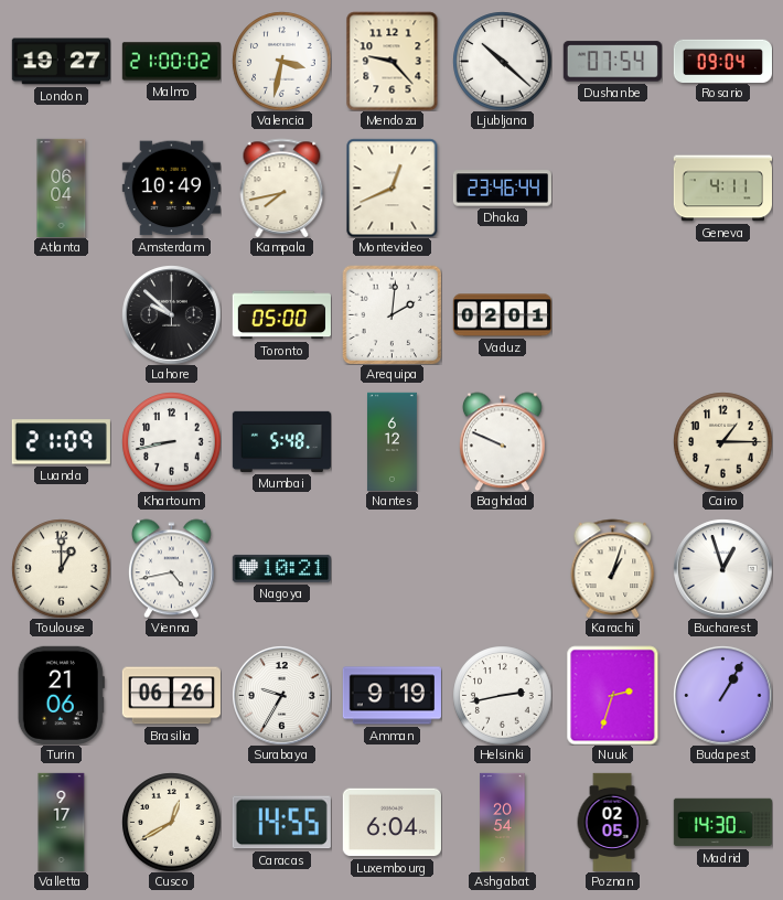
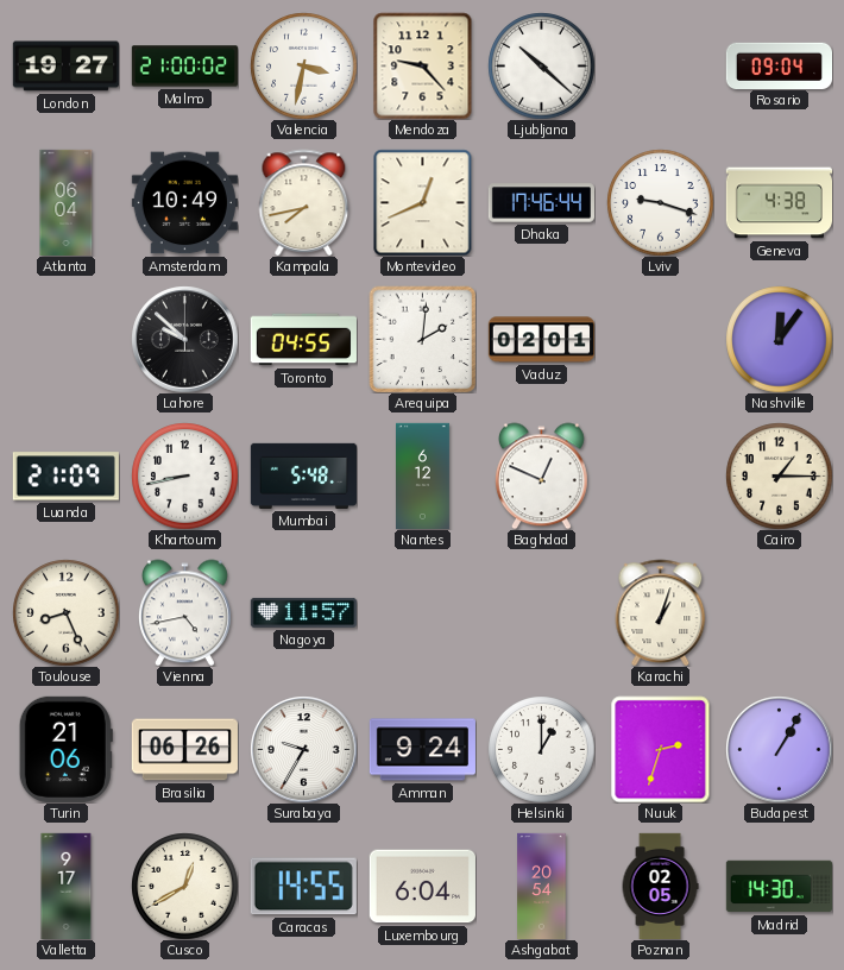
Dushanbe: 07:54 -> none (612, 62)
Dhaka: 23:46 -> 17:46 (541, 203)
Lviv: none -> 9:18 (660, 202)
Geneva: 4:11 -> 4:38 (779, 203)
Toronto: 05:00 -> 04:55 (303, 340)
Nashville: none -> 12:06 (779, 339)
Baghdad: 9:49 -> 12:49 (541, 475)
Toulouse: 1:00 -> 8:26 (65, 612)
Nagoya: 10:21 -> 11:57 (303, 612)
Bucharest: 12:57 -> none (722, 568)
Amman: 9:19 -> 9:24 (422, 750)
Helsinki: 2:43 -> 1:00 (541, 749)
